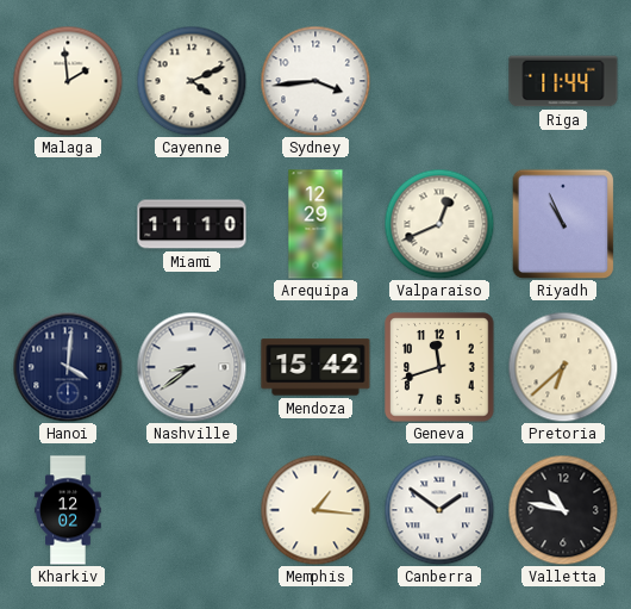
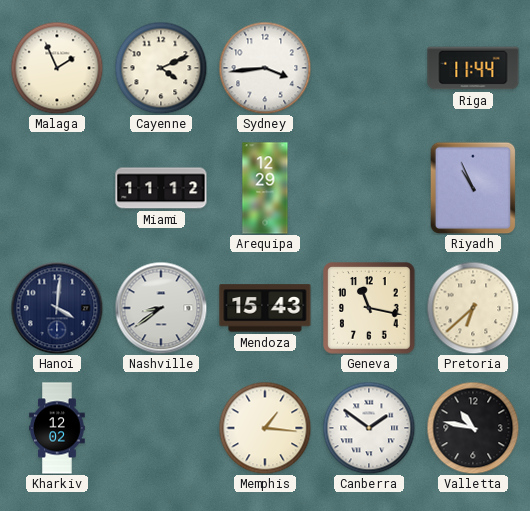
Malaga: 1:59 -> 1:56 (57, 68)
Miami: 11:10 -> 11:12 (161, 188)
Valparaiso: 12:41 -> none (439, 224)
Mendoza: 15:42 -> 15:43 (265, 308)
Geneva: 11:42 -> 11:17 (369, 308)
